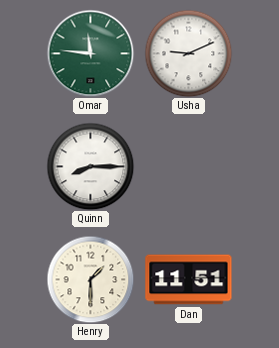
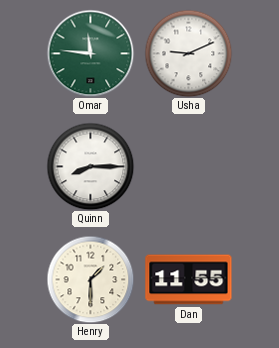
Dan: 11:51 -> 11:55 (189, 280)
